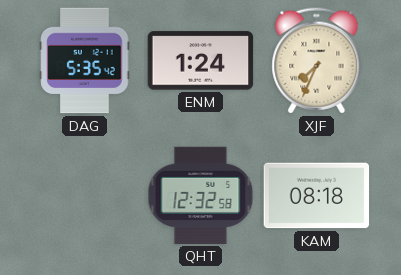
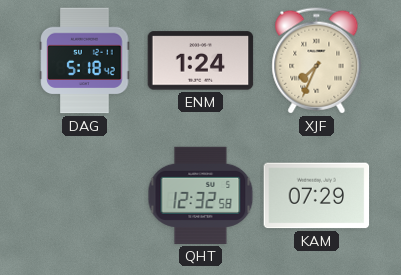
DAG: 5:35 -> 5:18 (85, 61)
KAM: 08:18 -> 07:29 (317, 196)
